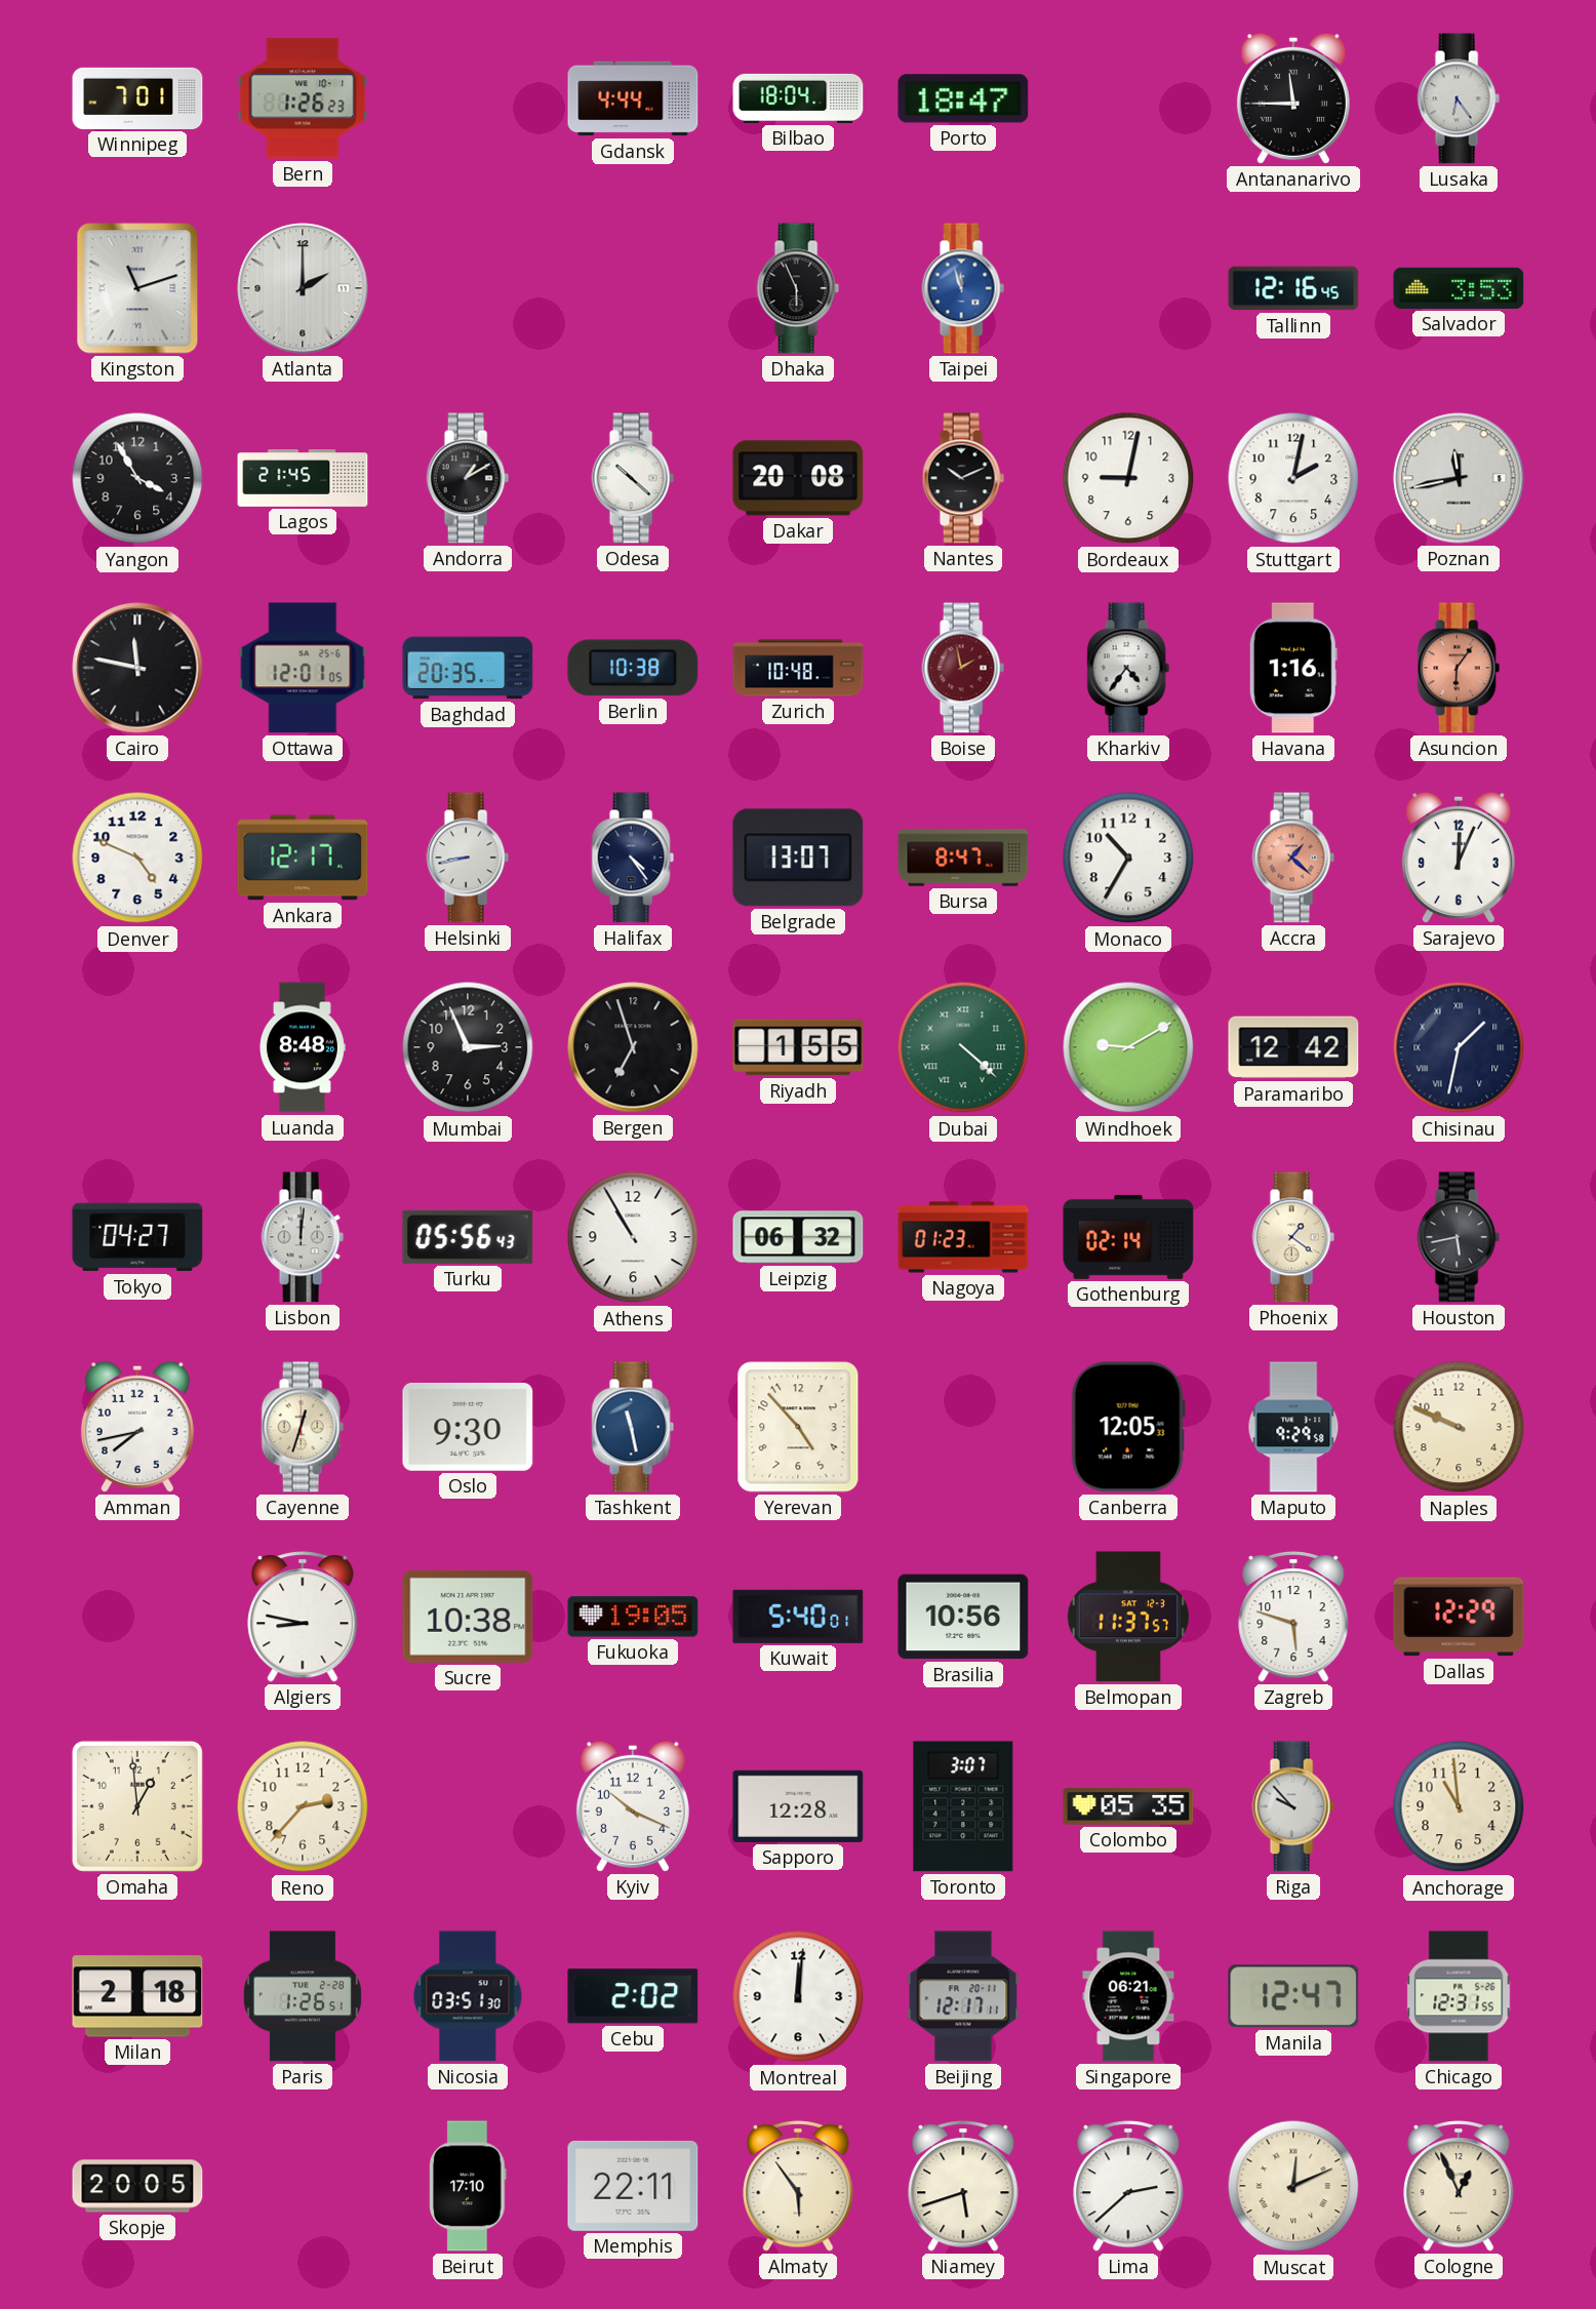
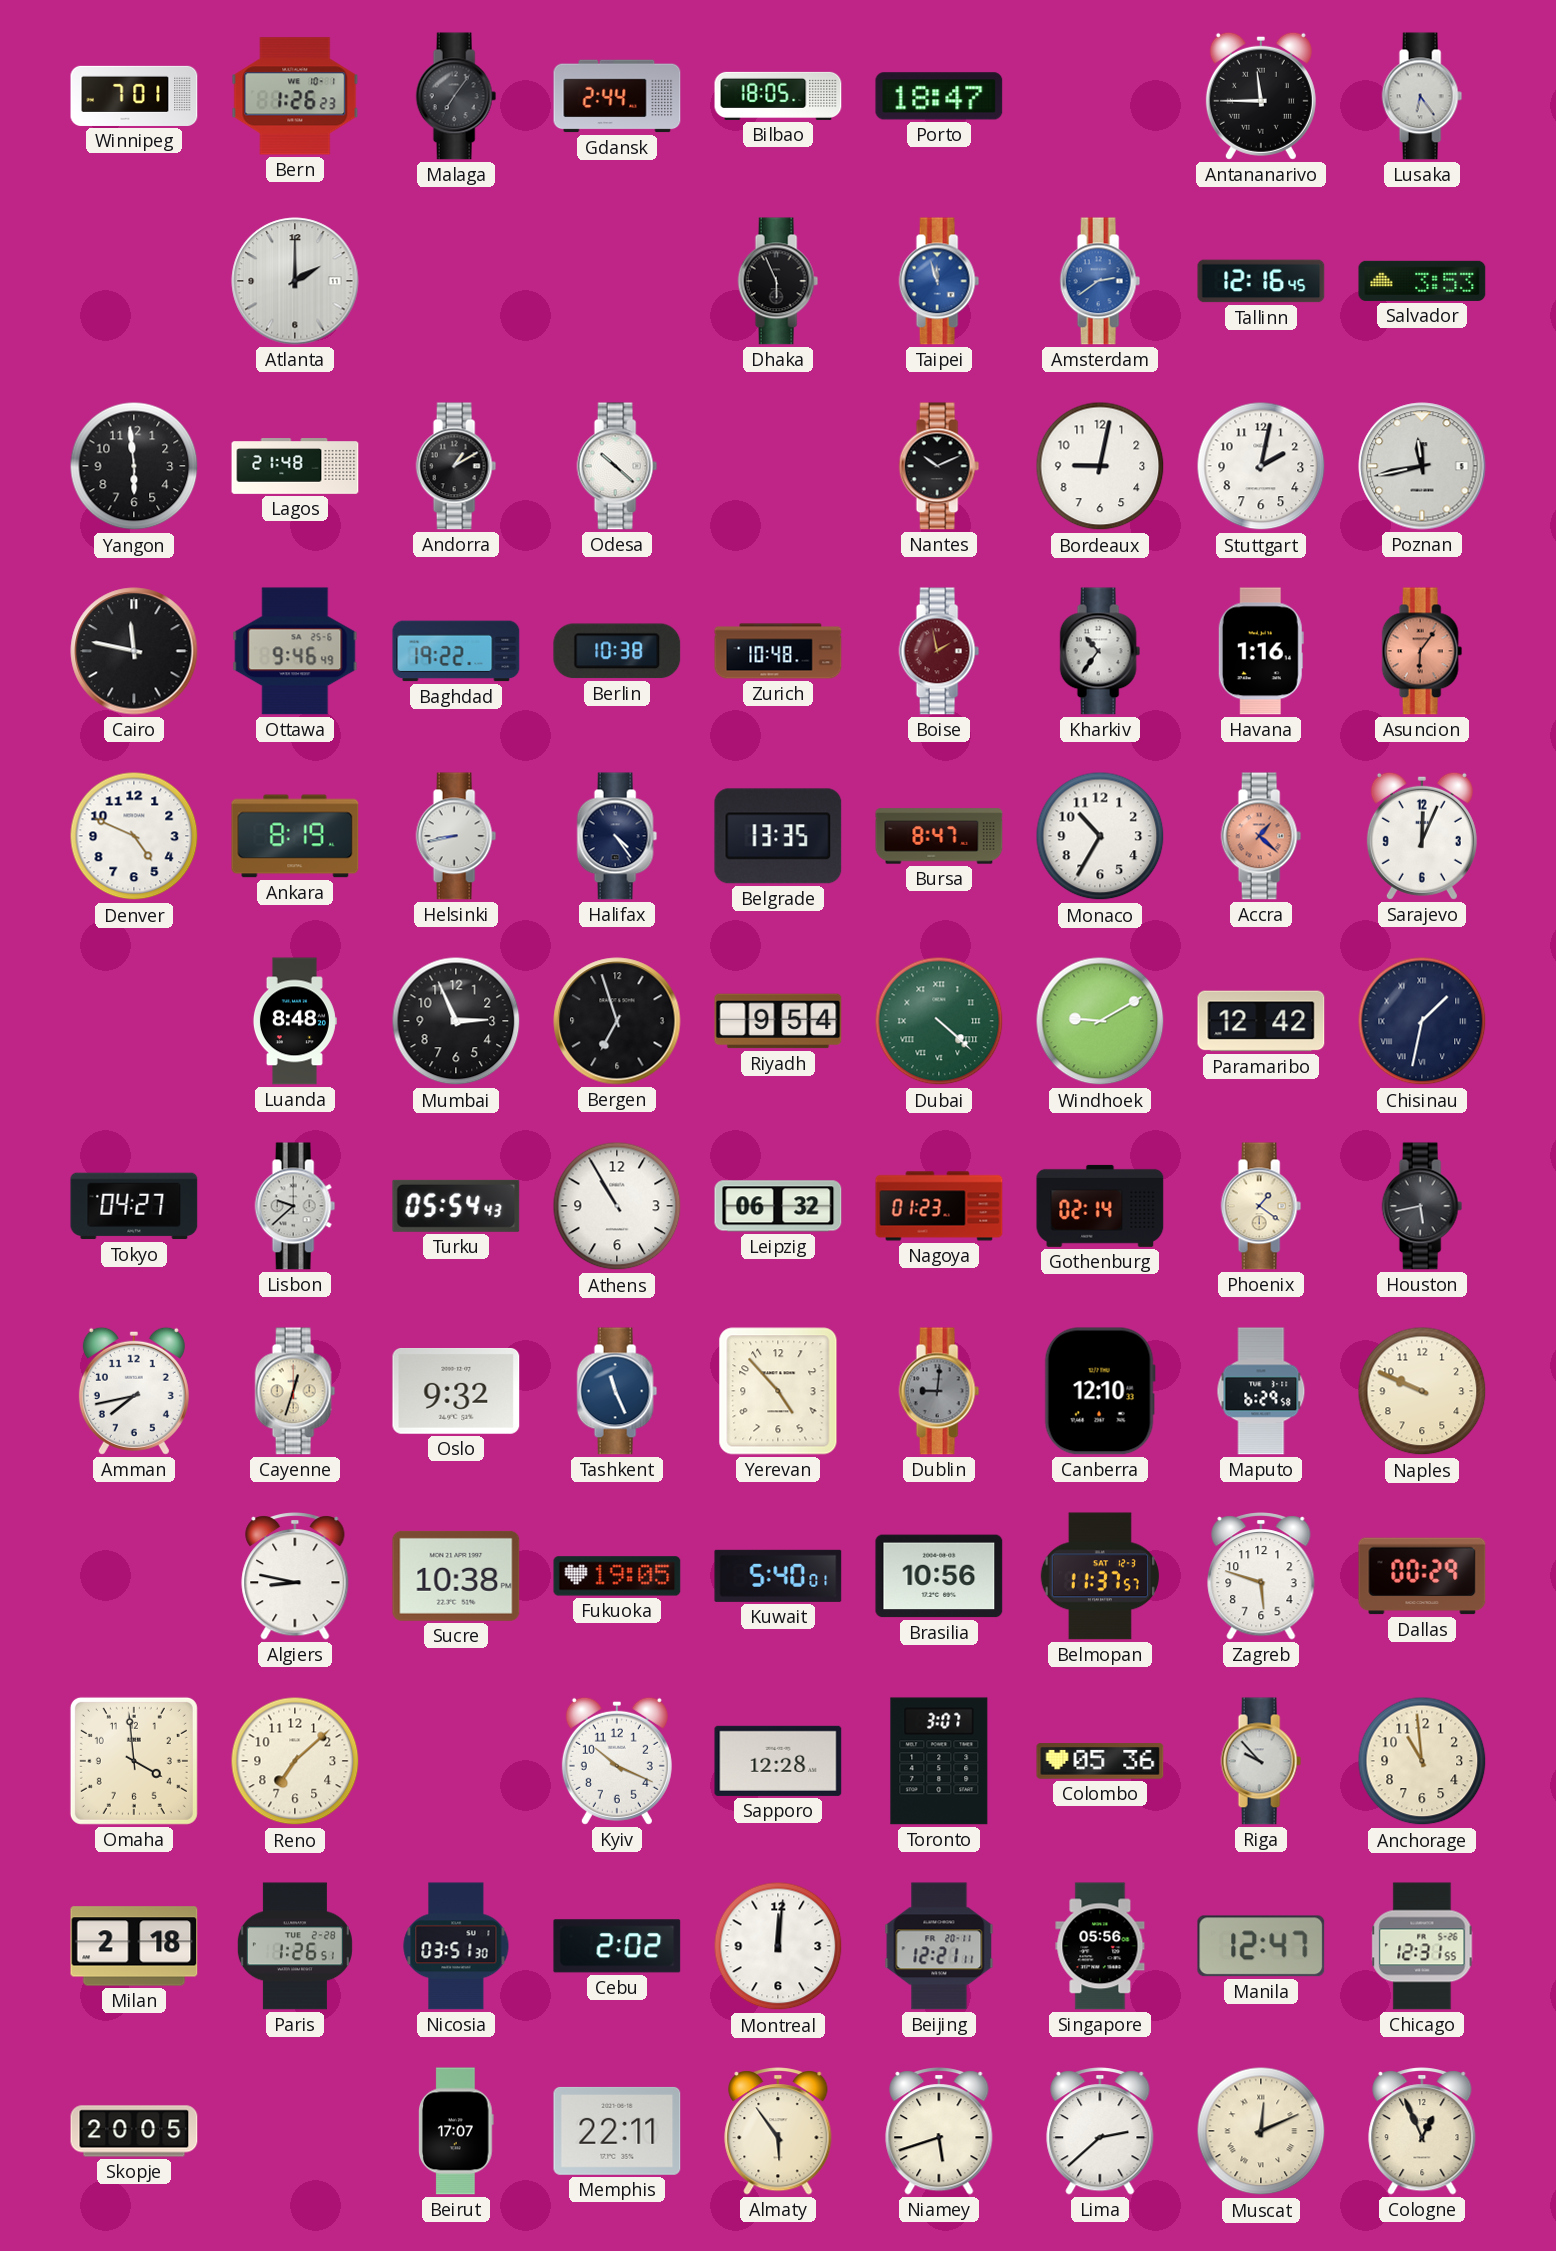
Malaga: none -> 7:06 (456, 96)
Gdansk: 4:44 -> 2:44 (617, 96)
Bilbao: 18:04 -> 18:05 (778, 96)
Kingston: 11:12 -> none (137, 288)
Amsterdam: none -> 2:39 (1100, 281)
Yangon: 3:55 -> 5:59 (134, 466)
Lagos: 21:45 -> 21:48 (295, 466)
Dakar: 20:08 -> none (798, 478)
Ottawa: 12:01 -> 9:46 (295, 651)
Baghdad: 20:35 -> 19:22 (456, 651)
Kharkiv: 4:36 -> 10:36 (1100, 651)
Ankara: 12:17 -> 8:19 (295, 836)
Belgrade: 13:07 -> 13:35 (778, 836)
Riyadh: 1:55 -> 9:54 (778, 1021)
Lisbon: 12:01 -> 9:38 (295, 1206)
Turku: 05:56 -> 05:54 (456, 1206)
Oslo: 9:30 -> 9:32 (456, 1392)
Tashkent: 11:28 -> 11:26 (617, 1391)
Dublin: none -> 9:01 (939, 1391)
Canberra: 12:05 -> 12:10 (1100, 1391)
Maputo: 9:29 -> 6:29 (1261, 1391)
Dallas: 12:29 -> 00:29 (1422, 1576)
Omaha: 12:59 -> 3:59 (134, 1761)
Reno: 2:37 -> 7:08 (295, 1761)
Colombo: 05:35 -> 05:36 (1100, 1761)
Beijing: 12:17 -> 12:21 (939, 1946)
Singapore: 06:21 -> 05:56 (1100, 1946)
Beirut: 17:10 -> 17:07 (457, 2131)
